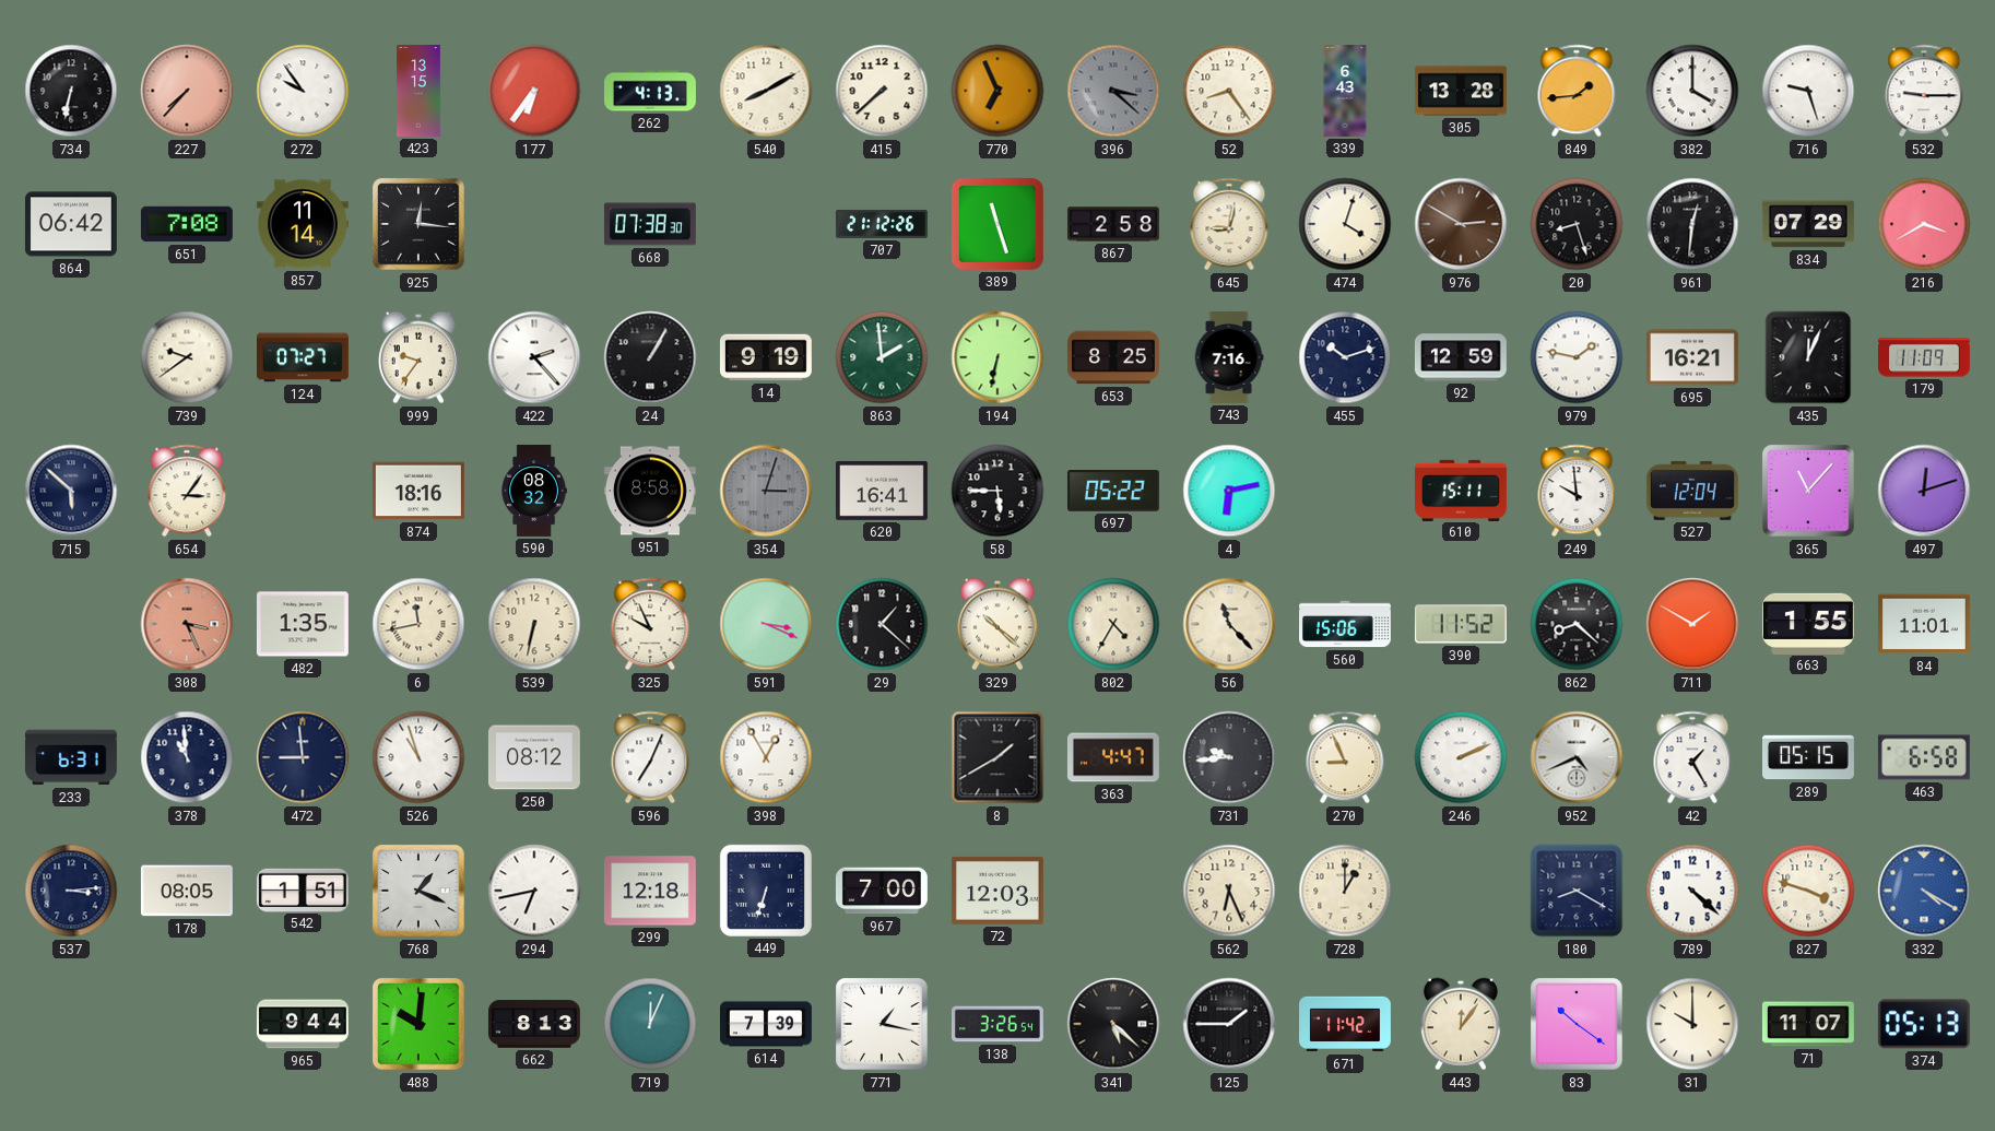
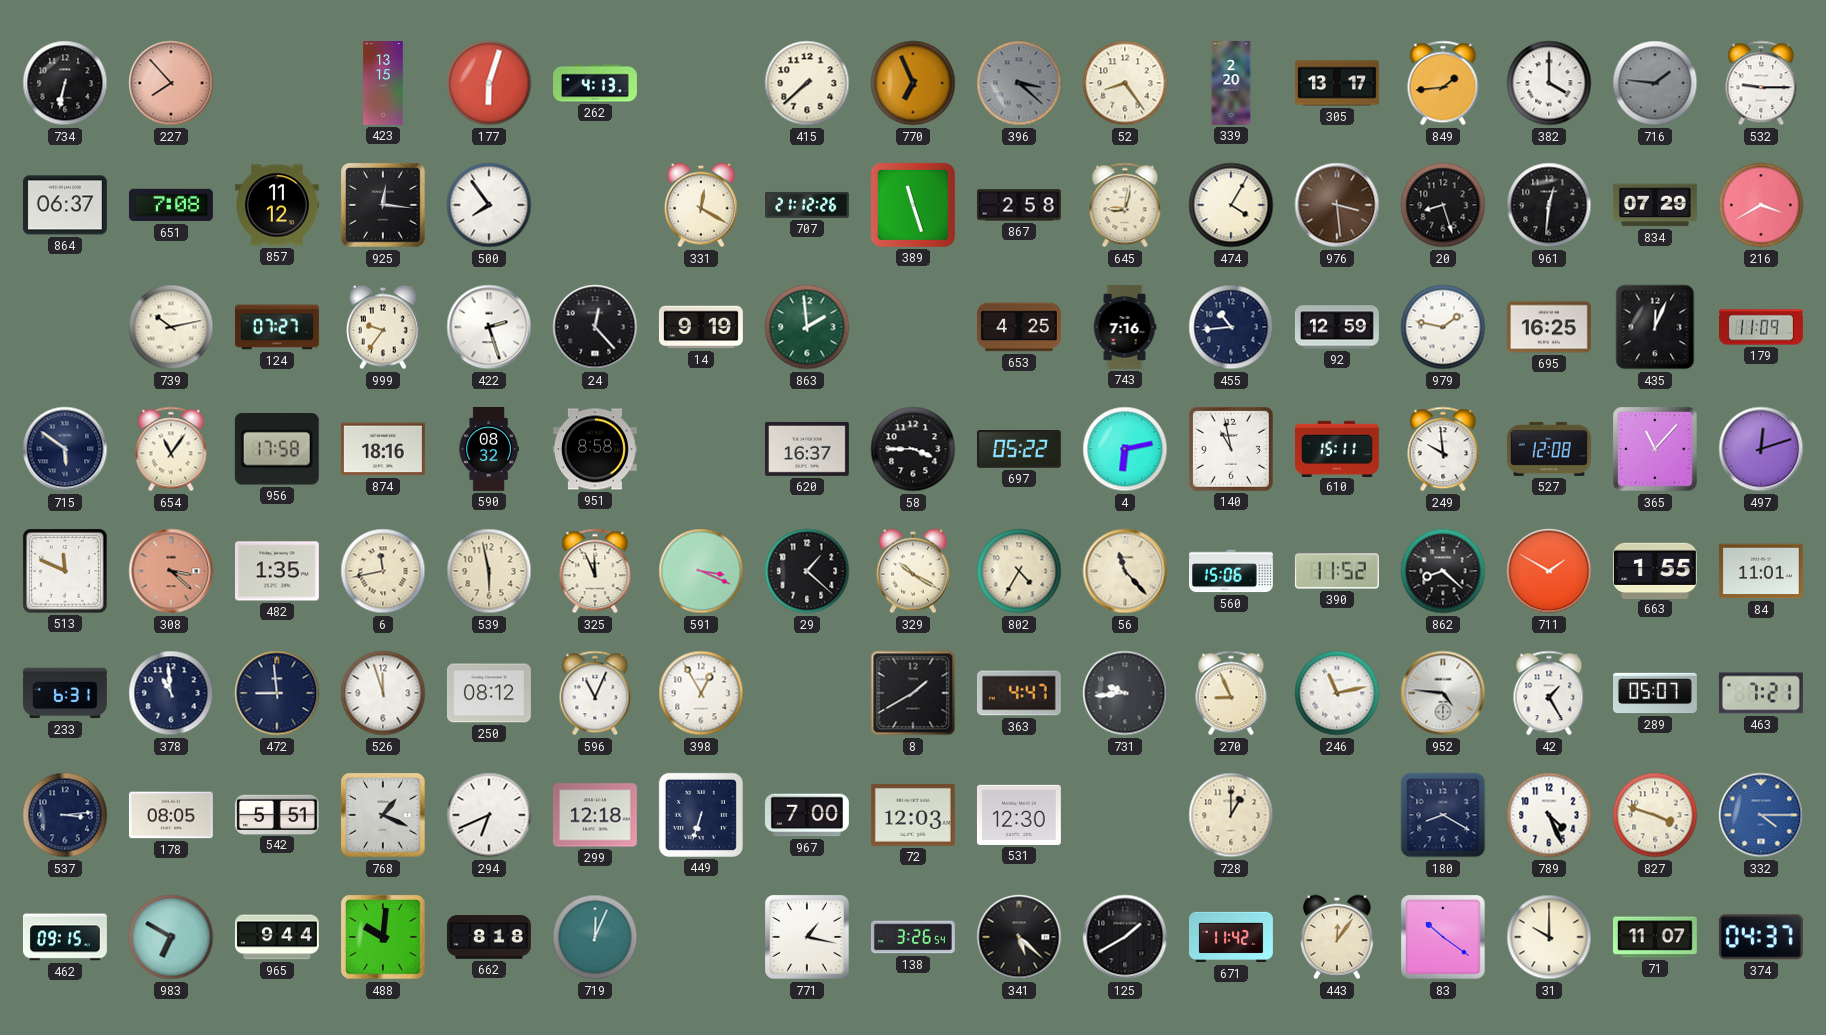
227: 7:37 -> 7:53 (171, 83)
272: 9:54 -> none (303, 91)
177: 6:36 -> 6:03 (489, 83)
540: 8:10 -> none (766, 91)
339: 6:43 -> 2:20 (1231, 84)
305: 13:28 -> 13:17 (1337, 83)
716: 9:27 -> 1:46 (1655, 83)
716 dial: white -> grey (1655, 83)
864: 06:42 -> 06:37 (65, 205)
857: 11:14 -> 11:12 (277, 205)
500: none -> 7:54 (489, 205)
668: 07:38 -> none (650, 224)
331: none -> 12:20 (701, 205)
474: 4:03 -> 4:05 (1231, 205)
976: 2:50 -> 3:29 (1337, 205)
739: 9:39 -> 10:13 (171, 327)
422: 2:23 -> 2:27 (489, 327)
24: 1:05 -> 12:23 (595, 327)
194: 6:32 -> none (998, 357)
653: 8:25 -> 4:25 (1019, 327)
455: 10:12 -> 10:44 (1231, 327)
695: 16:21 -> 16:25 (1549, 327)
715: 5:52 -> 5:51 (65, 449)
654: 3:06 -> 11:06 (171, 449)
956: none -> 17:58 (277, 449)
354: 3:03 -> none (766, 491)
620: 16:41 -> 16:37 (807, 449)
58: 5:45 -> 3:45 (913, 449)
140: none -> 10:58 (1231, 449)
527: 12:04 -> 12:08 (1549, 449)
513: none -> 11:49 (65, 571)
308: 3:26 -> 3:22 (171, 571)
539: 6:32 -> 5:58 (489, 571)
325: 9:56 -> 11:56 (595, 571)
329: 10:22 -> 10:20 (913, 571)
526: 10:57 -> 11:57 (383, 693)
596: 7:04 -> 11:04 (595, 693)
246: 2:11 -> 11:13 (1337, 693)
952: 4:41 -> 4:46 (1443, 693)
289: 05:15 -> 05:07 (1656, 693)
463: 6:58 -> 7:21 (1761, 693)
542: 1:51 -> 5:51 (277, 814)
294: 6:43 -> 6:41 (489, 815)
531: none -> 12:30 (1019, 815)
562: 6:26 -> none (1229, 891)
789: 4:22 -> 4:26 (1549, 815)
332: 4:20 -> 4:15 (1761, 815)
462: none -> 09:15 (65, 937)
983: none -> 6:50 (171, 937)
662: 8:13 -> 8:18 (489, 937)
614: 7:39 -> none (767, 1024)
125: 1:45 -> 1:40 (1125, 937)
374: 05:13 -> 04:37 (1761, 937)
